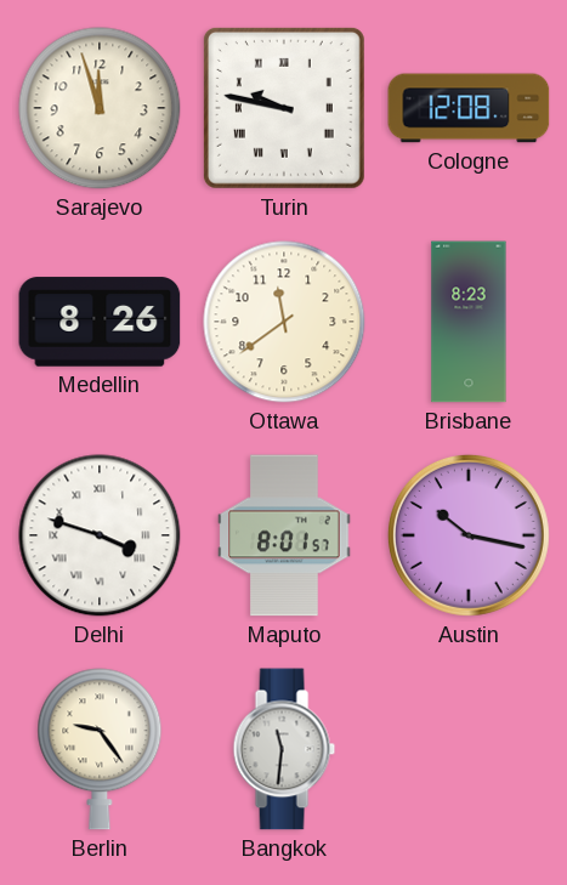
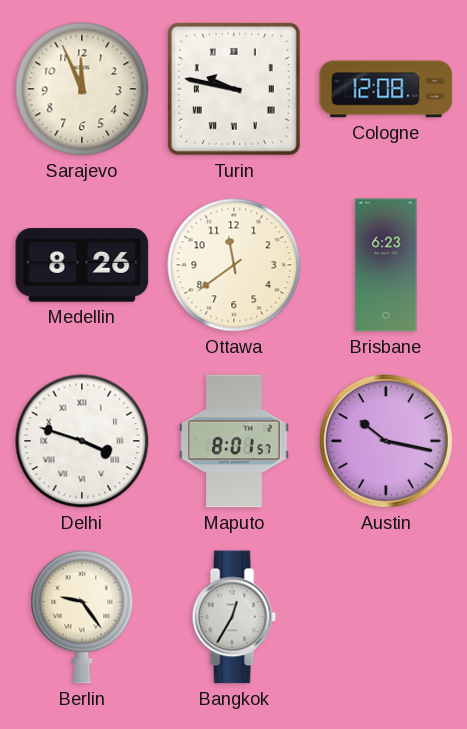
Sarajevo: 11:57 -> 11:56 (82, 89)
Brisbane: 8:23 -> 6:23 (386, 265)
Bangkok: 11:31 -> 12:35 (234, 617)
